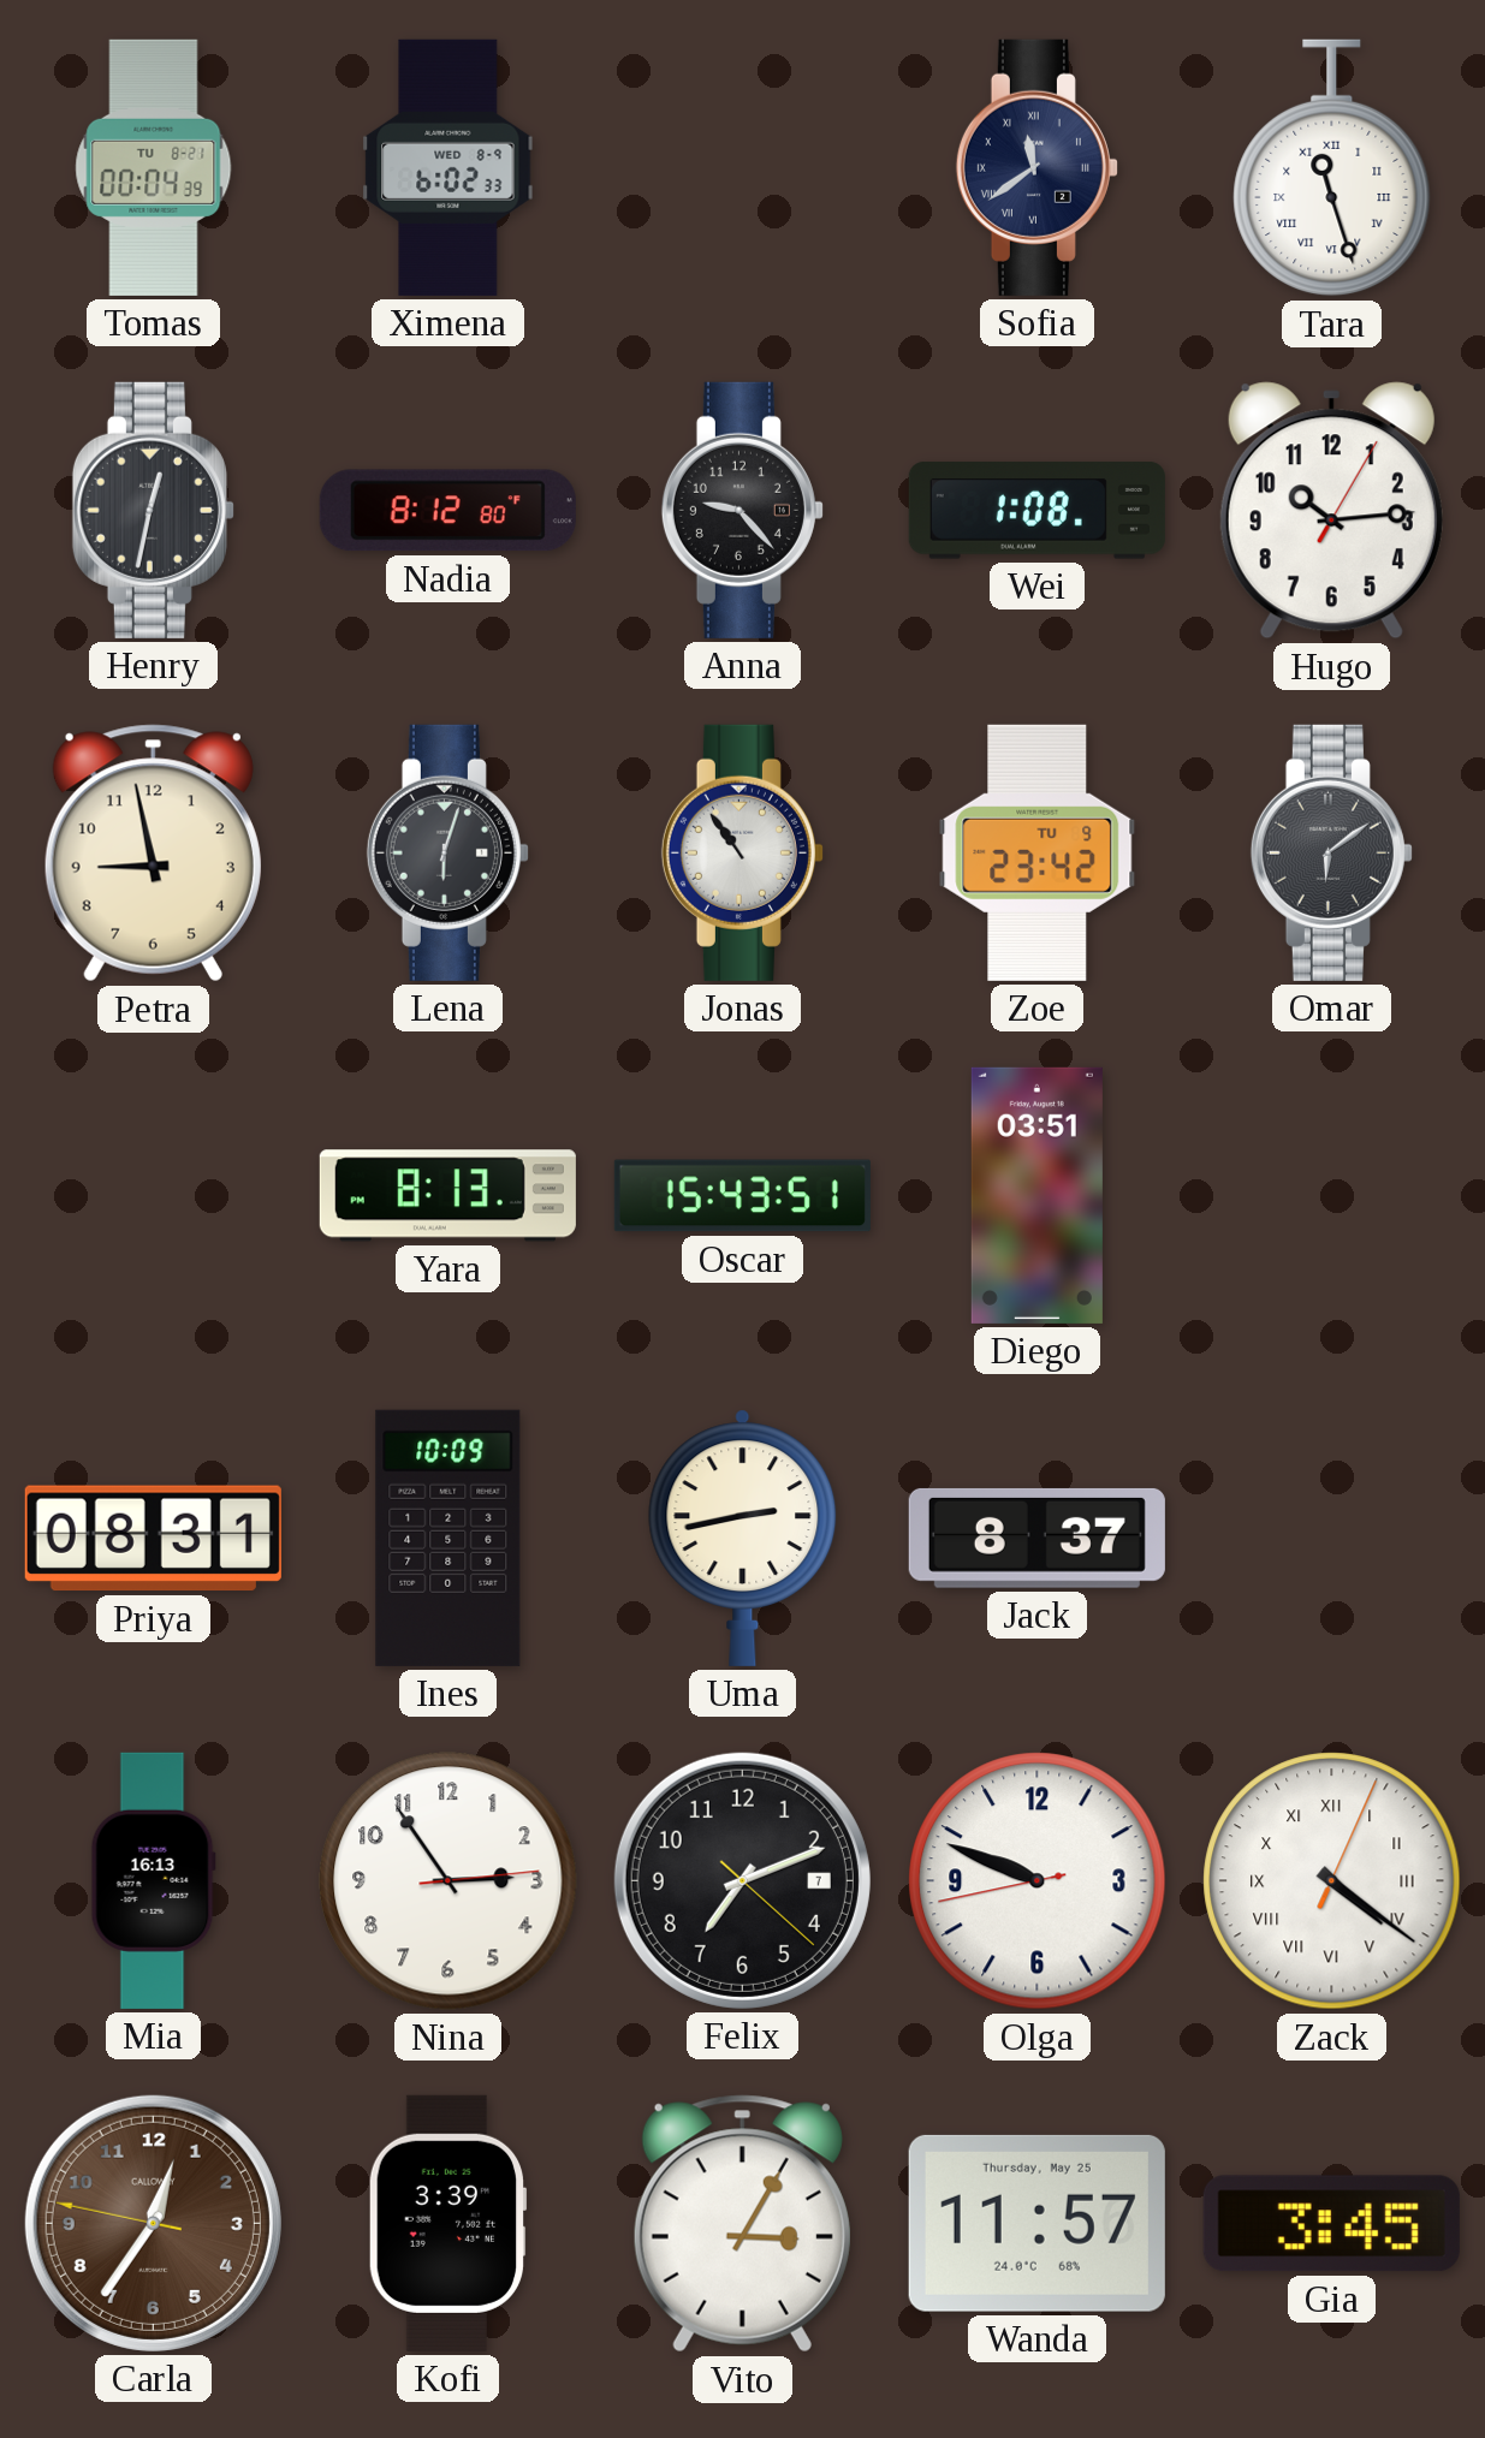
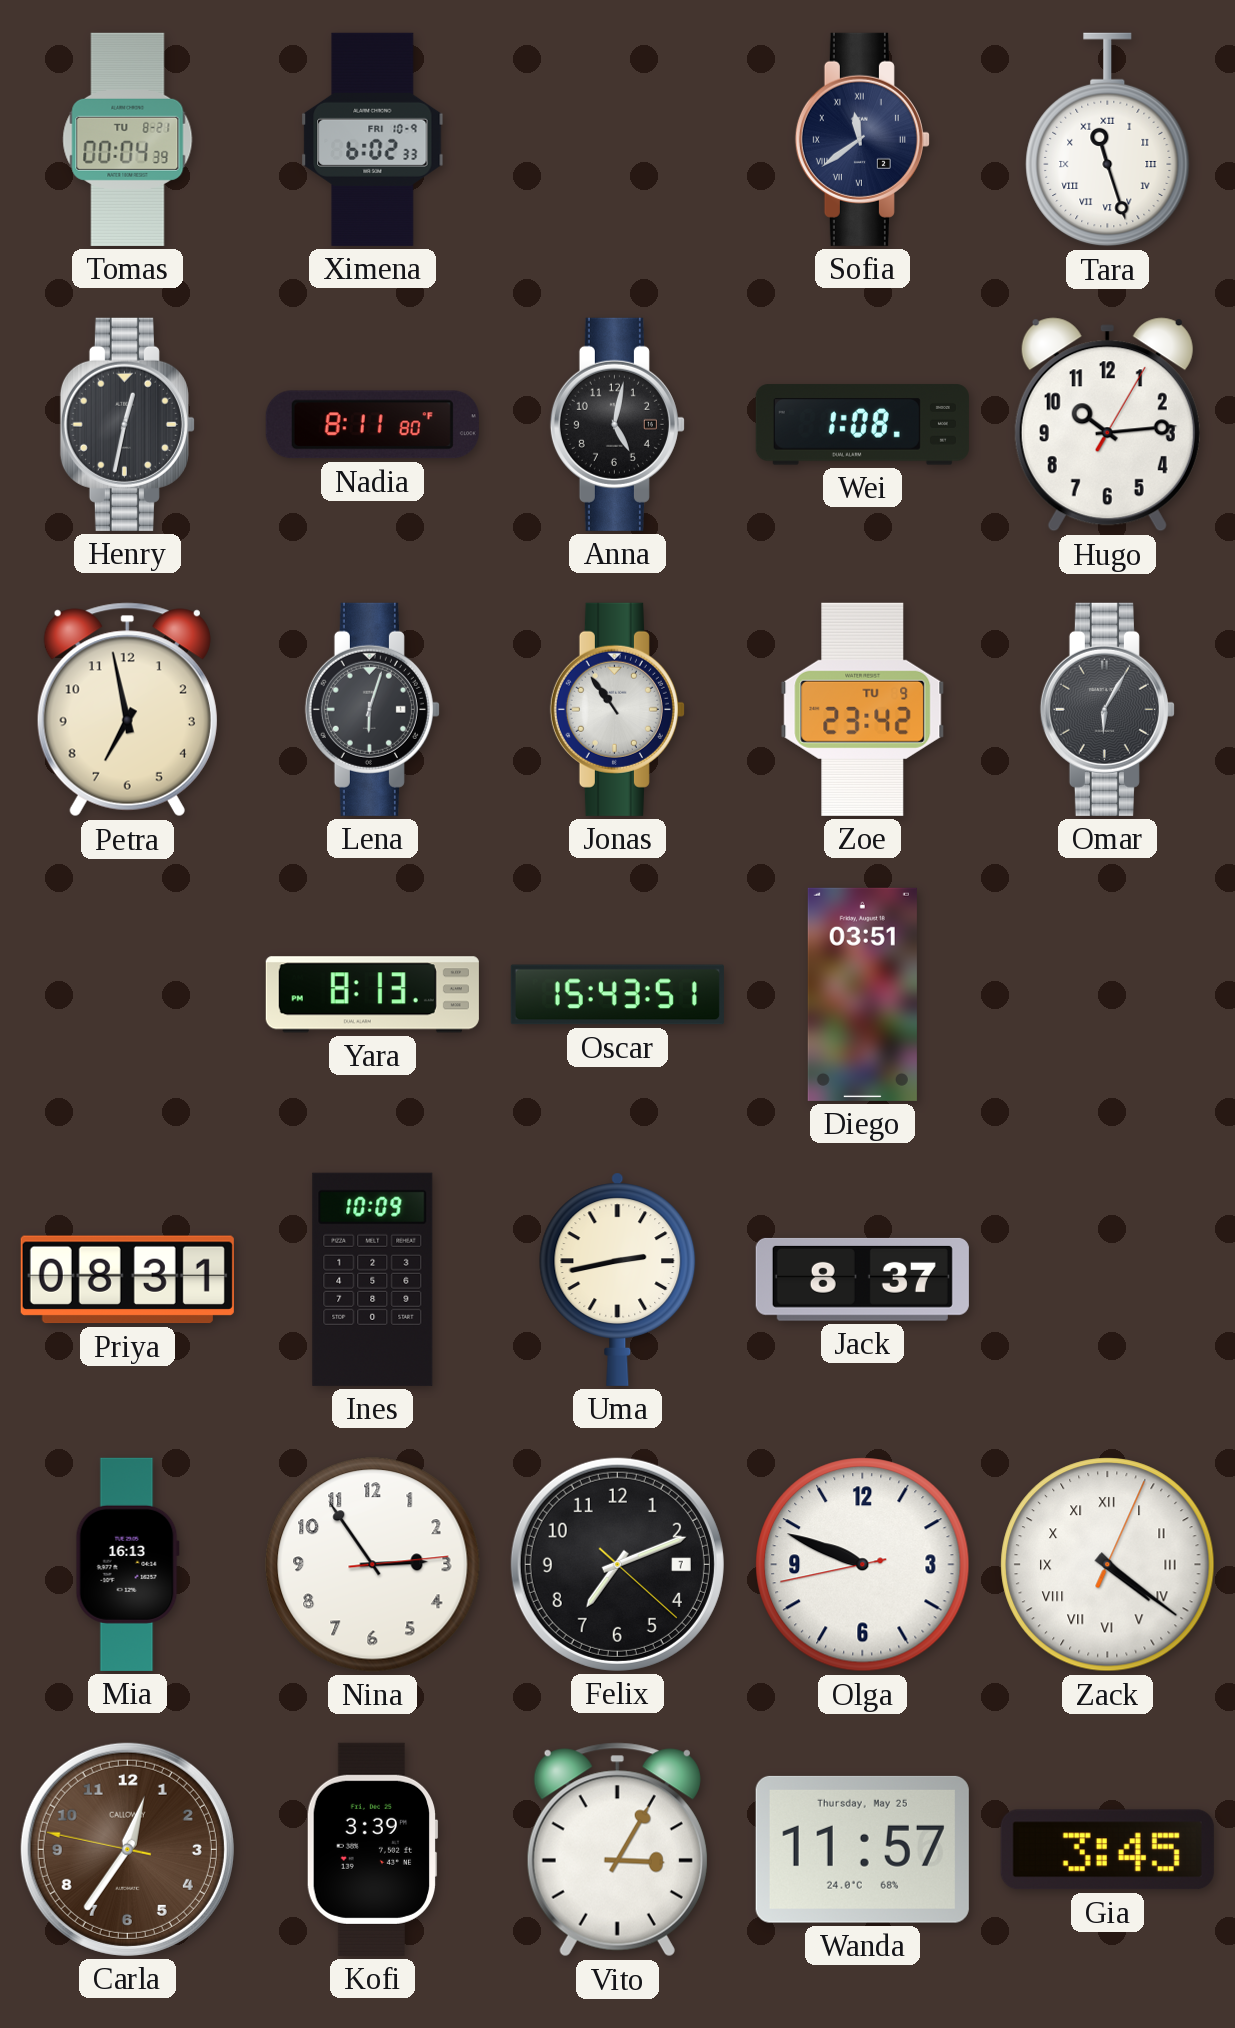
Ximena date: WED 8-9 -> FRI 10-9 (373, 139)
Nadia: 8:12 -> 8:11 (372, 425)
Anna: 9:23 -> 5:02 (617, 424)
Petra: 8:58 -> 6:58 (127, 710)
Omar: 6:09 -> 6:05 (1107, 709)
